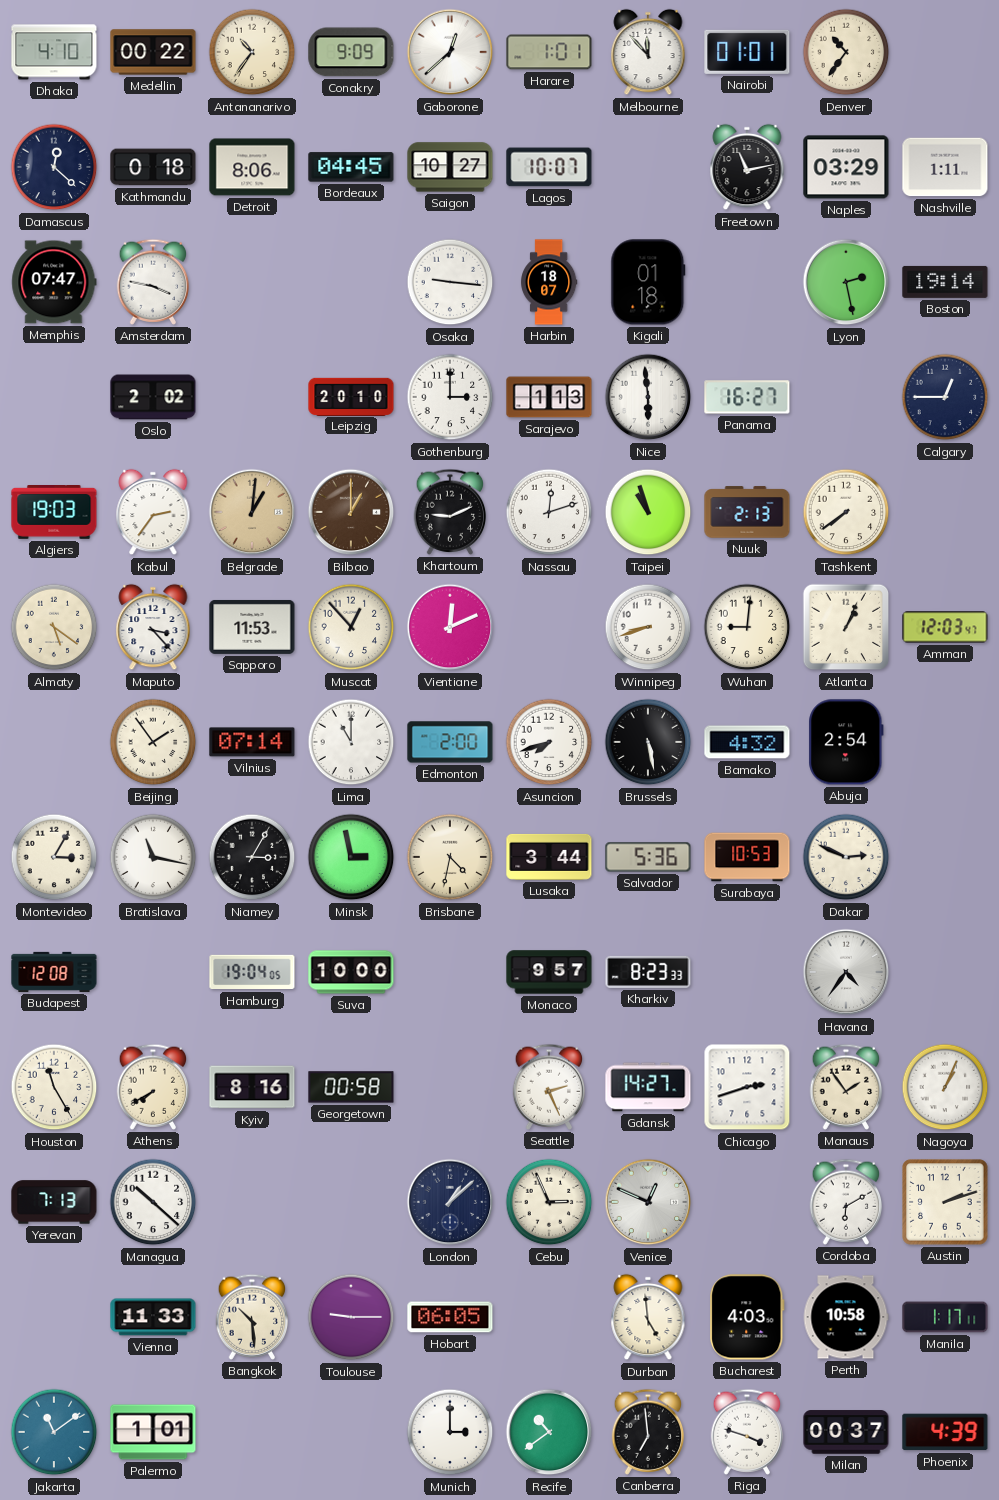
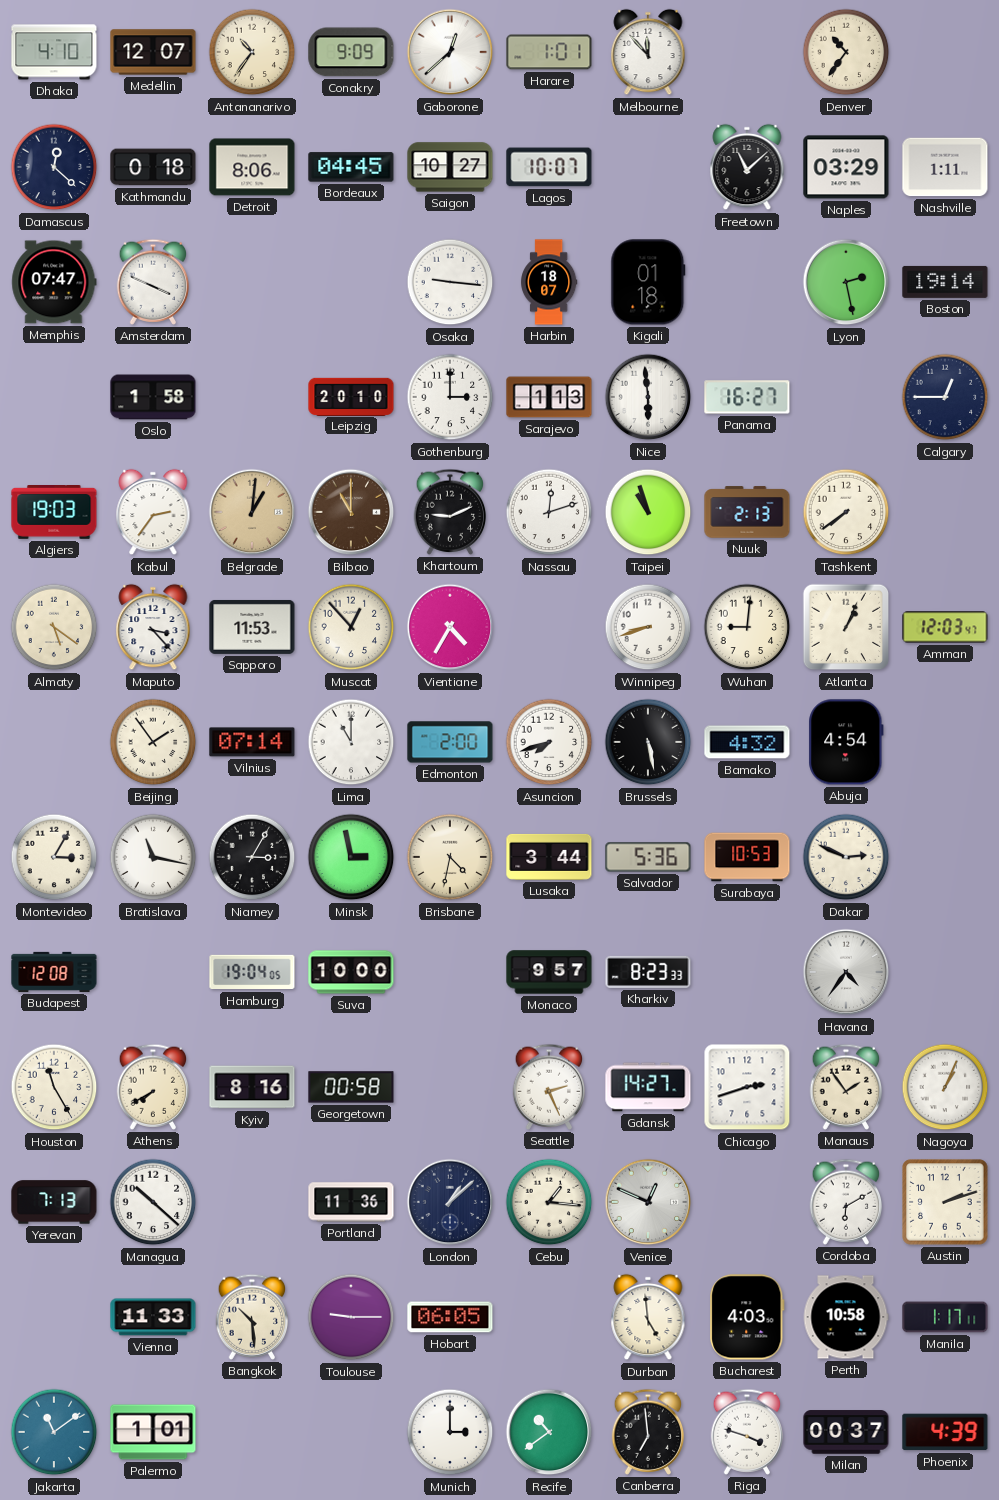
Medellin: 00:22 -> 12:07 (153, 52)
Nairobi: 01:01 -> none (747, 52)
Freetown: 11:13 -> 11:08 (747, 167)
Amsterdam: 3:47 -> 3:49 (153, 282)
Oslo: 2:02 -> 1:58 (153, 397)
Bilbao: 1:00 -> 11:00 (351, 512)
Vientiane: 12:11 -> 4:35 (450, 627)
Abuja: 2:54 -> 4:54 (846, 742)
Portland: none -> 11:36 (351, 1202)
Cebu: 2:56 -> 1:16 (549, 1202)
